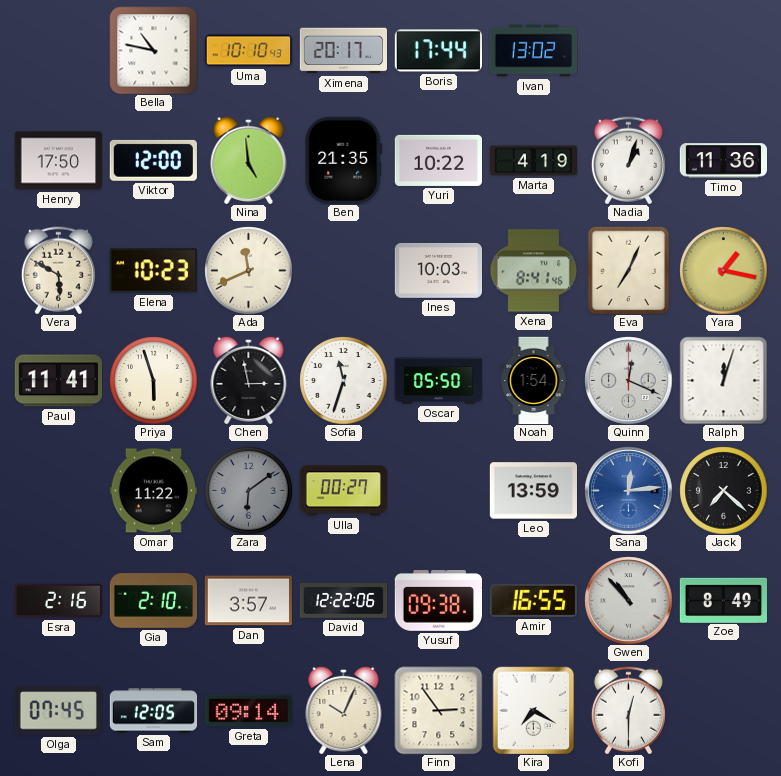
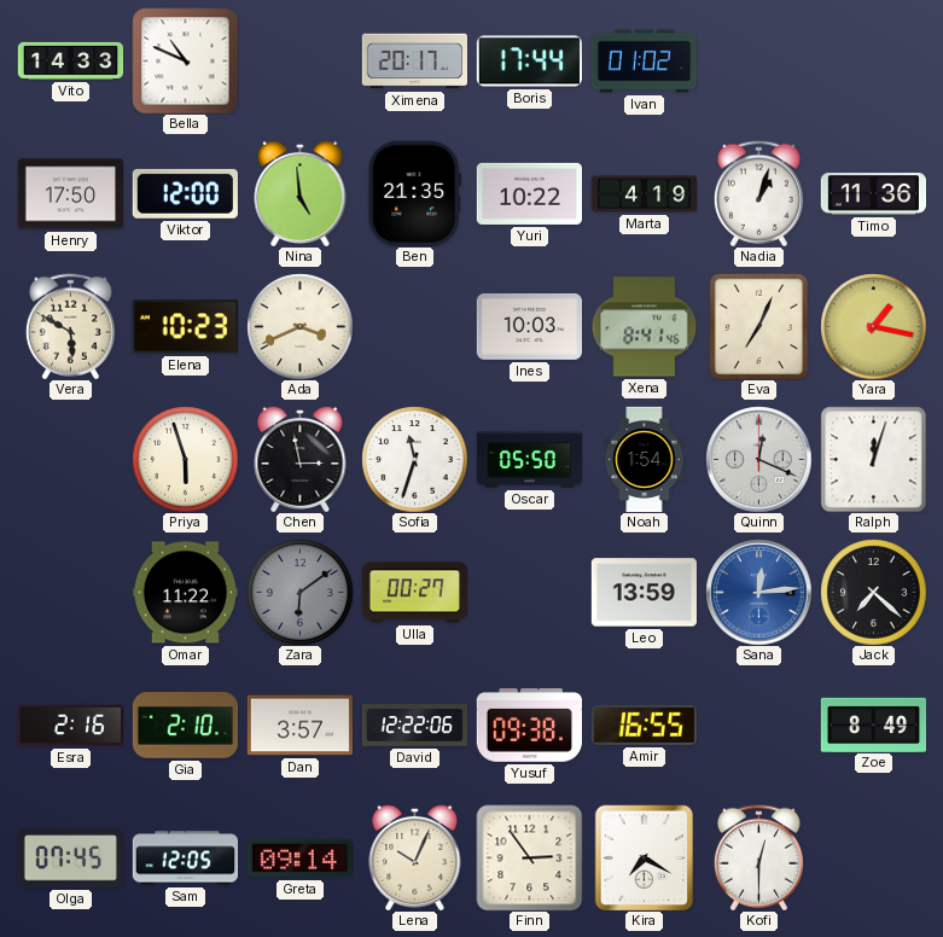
Vito: none -> 14:33 (70, 60)
Bella: 10:47 -> 10:49 (185, 60)
Uma: 10:10 -> none (248, 51)
Ivan: 13:02 -> 01:02 (644, 62)
Ada: 11:41 -> 3:41 (299, 326)
Paul: 11:41 -> none (58, 381)
Gwen: 10:53 -> none (628, 600)
